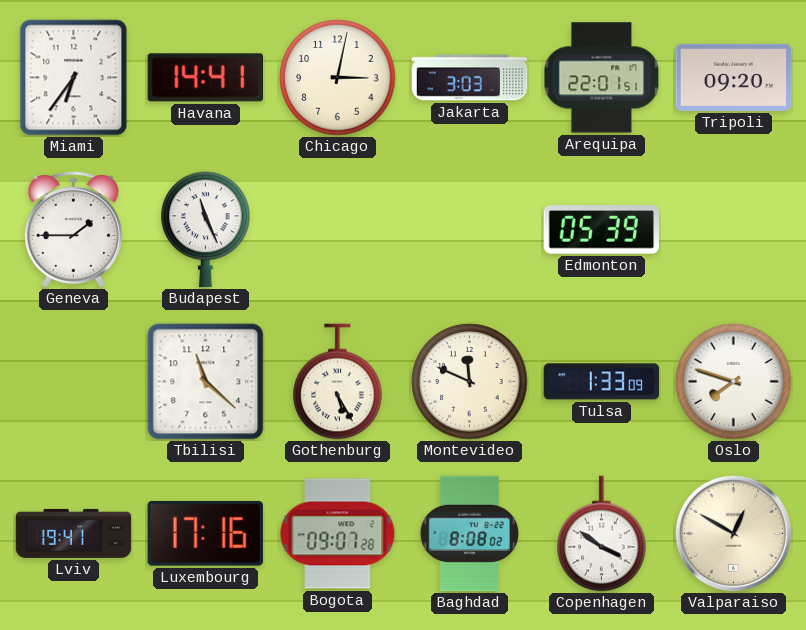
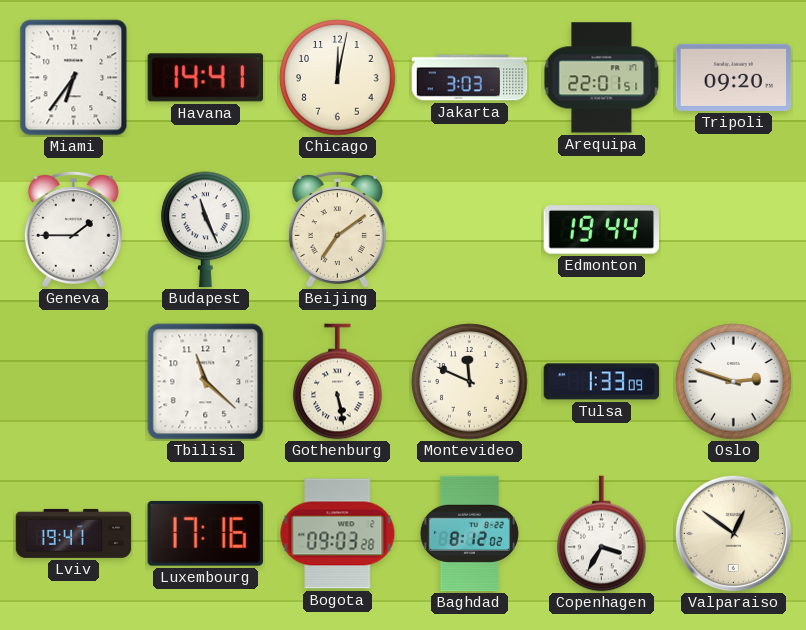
Chicago: 3:02 -> 12:02 (338, 78)
Beijing: none -> 7:09 (337, 230)
Edmonton: 05:39 -> 19:44 (601, 230)
Gothenburg: 5:25 -> 5:28 (338, 382)
Oslo: 7:48 -> 2:48 (734, 382)
Bogota: 09:07 -> 09:03 (338, 534)
Baghdad: 8:08 -> 8:12 (469, 534)
Copenhagen: 3:51 -> 3:35 (602, 534)
Valparaiso: 12:50 -> 12:51 (733, 533)
